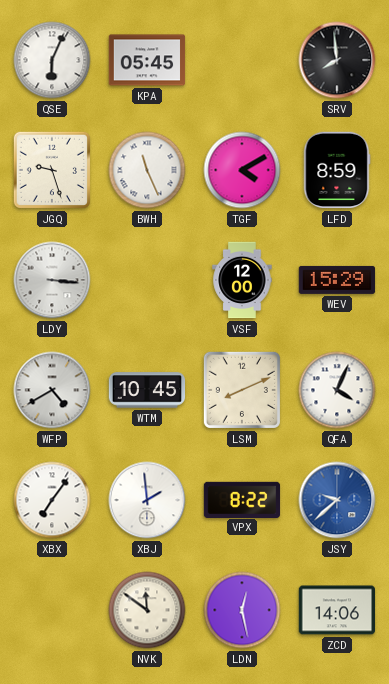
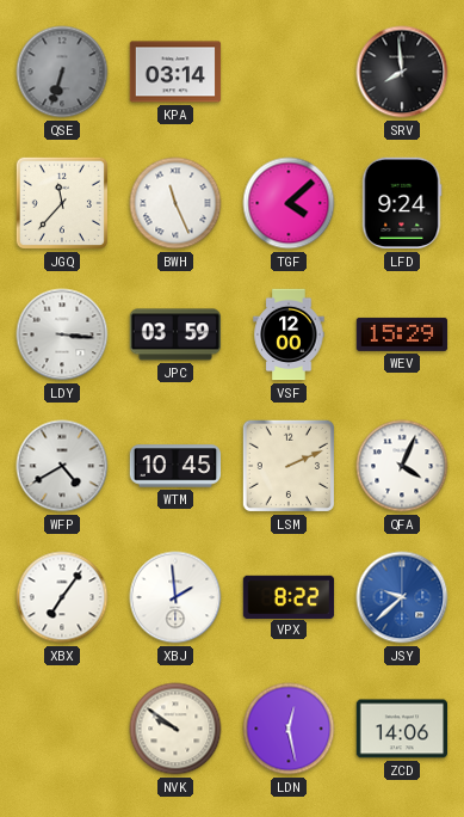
QSE: 6:04 -> 6:33 (62, 72)
QSE dial: white -> grey (62, 72)
KPA: 05:45 -> 03:14 (175, 72)
JGQ: 9:27 -> 11:37 (62, 203)
TGF: 4:10 -> 4:08 (289, 203)
LFD: 8:59 -> 9:24 (402, 203)
JPC: none -> 03:59 (174, 334)
LSM: 8:11 -> 2:11 (289, 466)
NVK: 11:51 -> 9:51 (175, 729)
